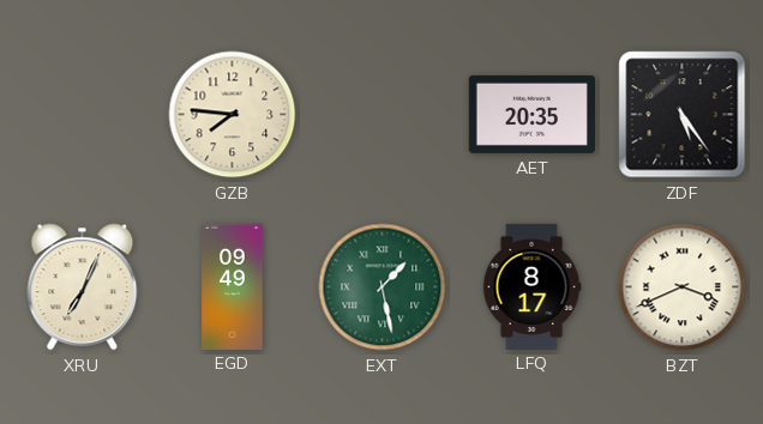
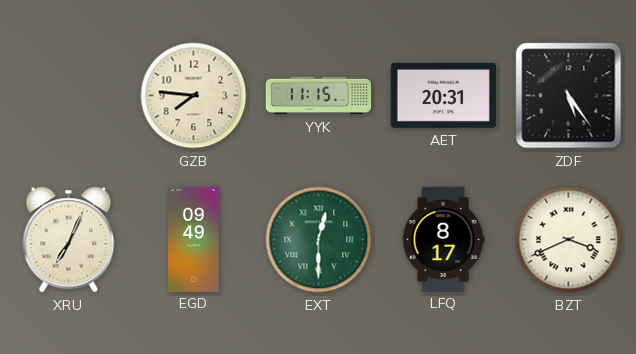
YYK: none -> 11:15 (318, 96)
AET: 20:35 -> 20:31 (443, 95)
EXT: 1:28 -> 12:30 (319, 240)
